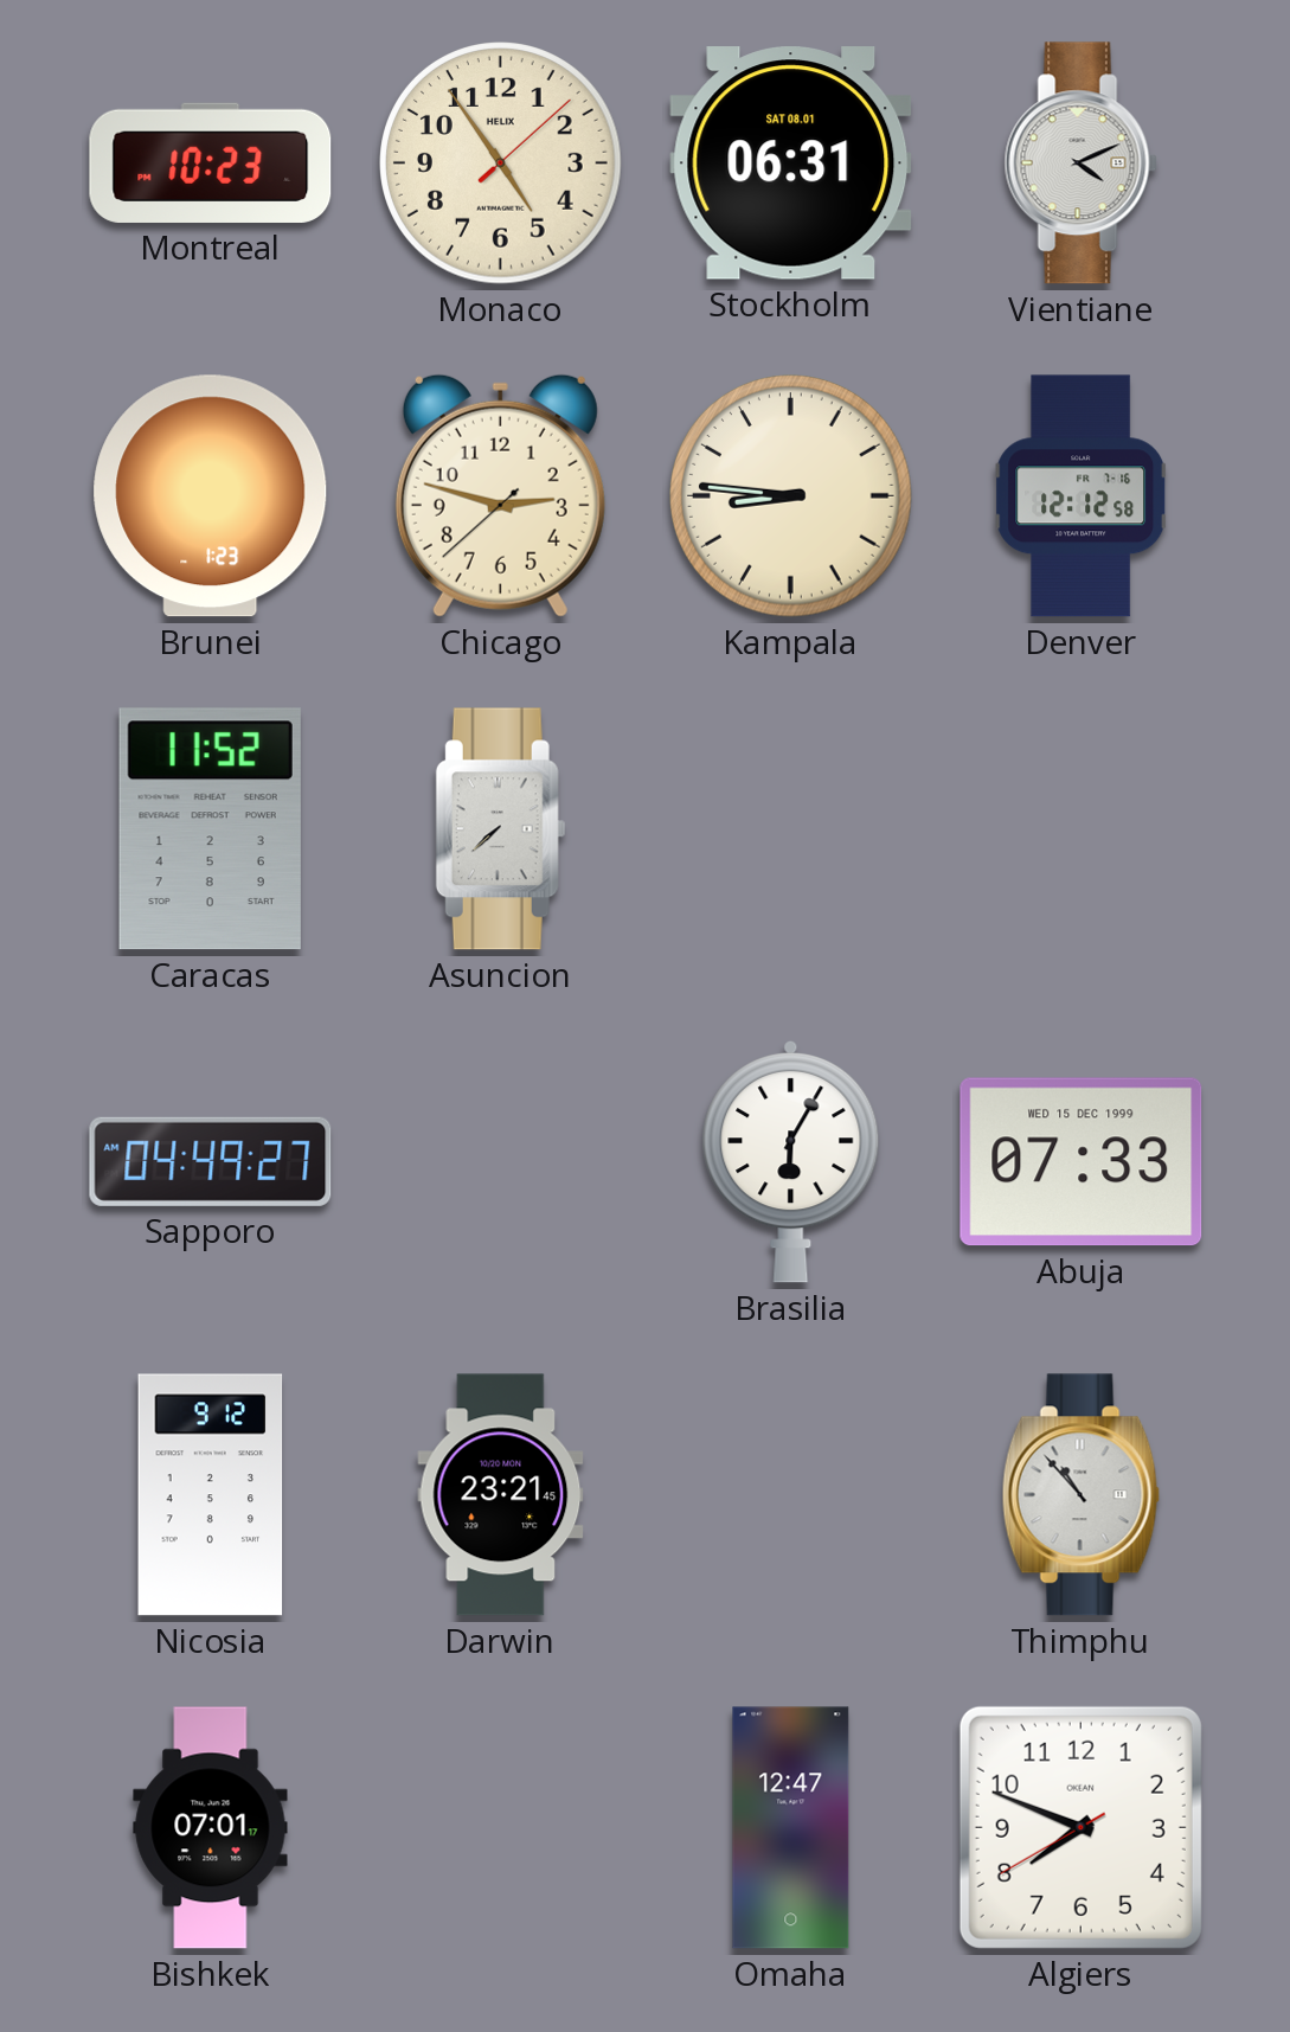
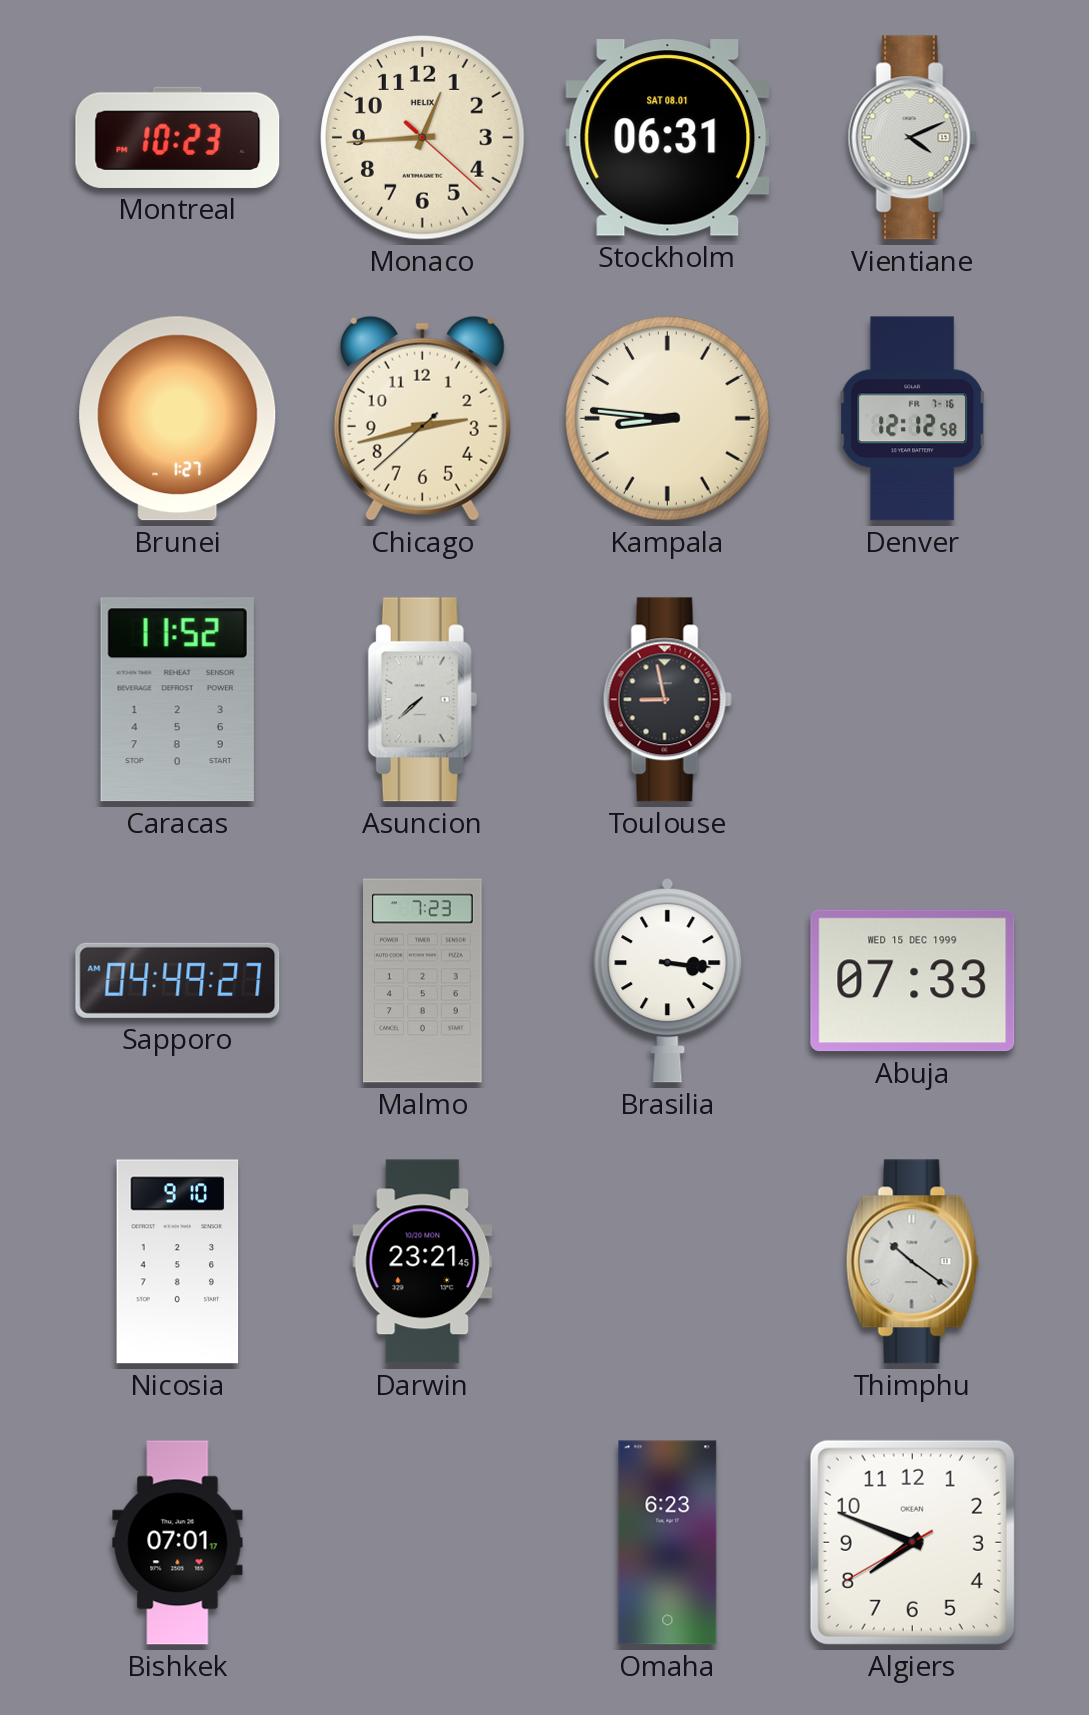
Monaco: 4:54 -> 12:44 (423, 138)
Brunei: 1:23 -> 1:27 (178, 419)
Chicago: 2:47 -> 2:42 (422, 418)
Toulouse: none -> 8:58 (667, 700)
Malmo: none -> 7:23 (423, 981)
Brasilia: 6:05 -> 3:16 (668, 980)
Nicosia: 9:12 -> 9:10 (178, 1262)
Thimphu: 10:53 -> 10:21 (912, 1262)
Omaha: 12:47 -> 6:23 (668, 1543)
